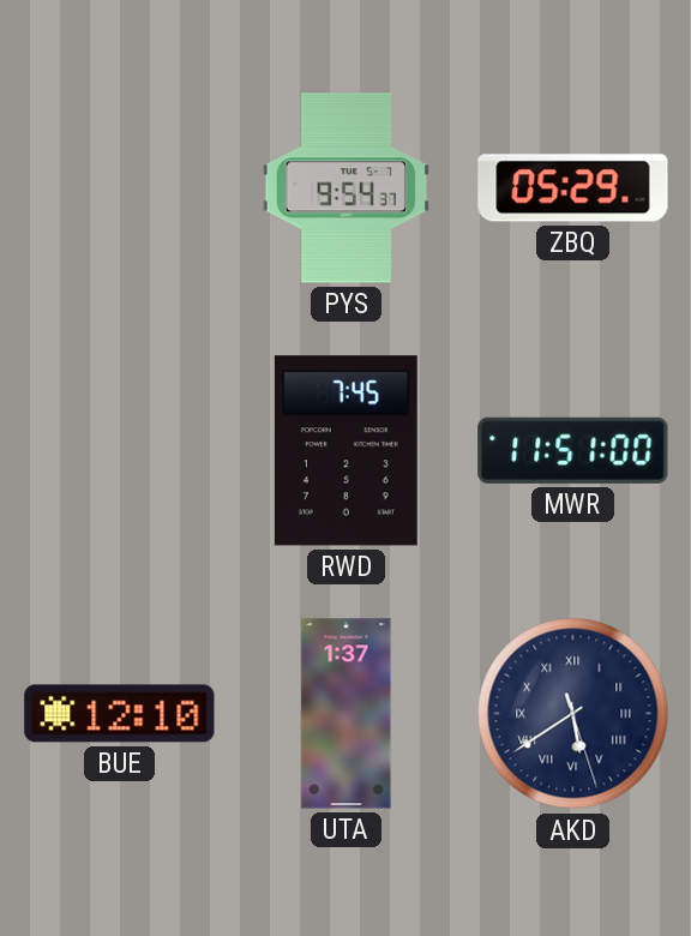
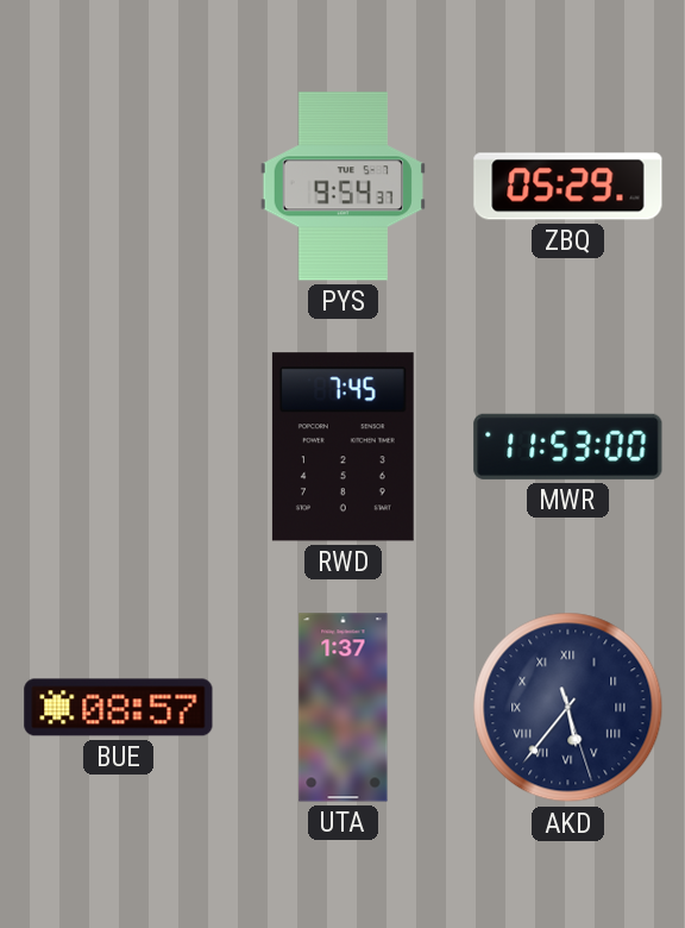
MWR: 11:51 -> 11:53 (568, 446)
BUE: 12:10 -> 08:57 (119, 708)
AKD: 5:39 -> 5:36 (568, 708)
